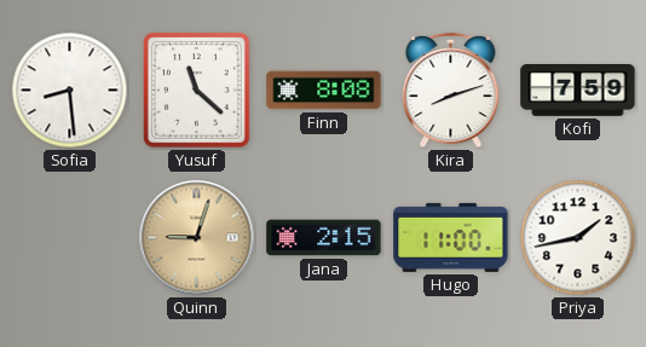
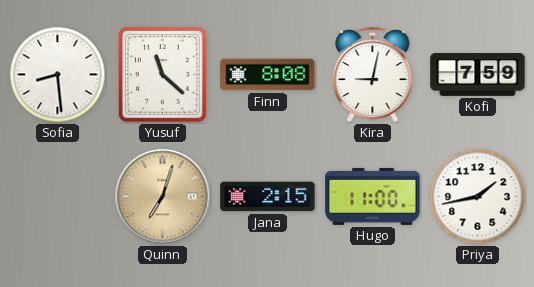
Kira: 8:12 -> 9:02 (373, 75)
Quinn: 9:03 -> 7:03 (163, 197)
